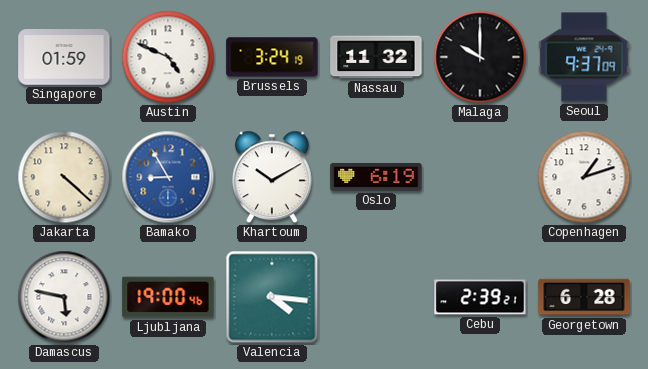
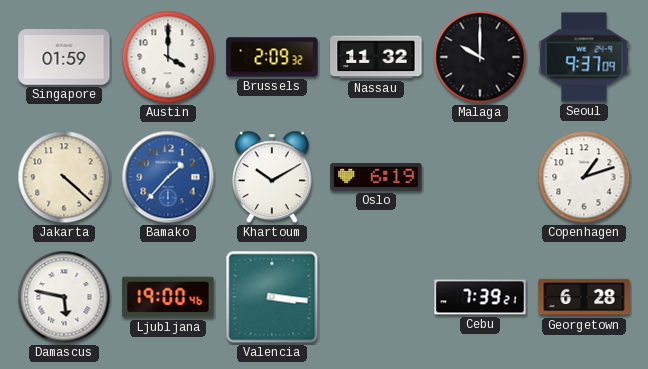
Austin: 4:49 -> 4:00 (168, 57)
Brussels: 3:24 -> 2:09 (272, 57)
Bamako: 8:55 -> 1:37 (168, 177)
Valencia: 4:16 -> 3:16 (272, 297)
Cebu: 2:39 -> 7:39 (480, 297)
